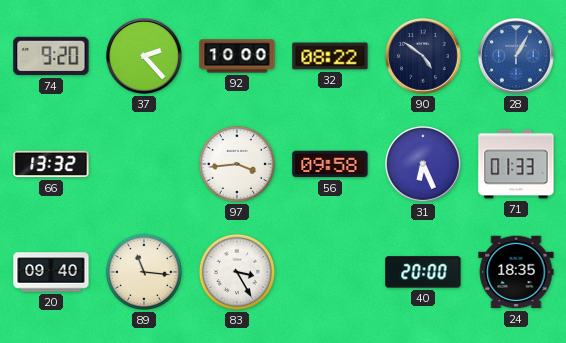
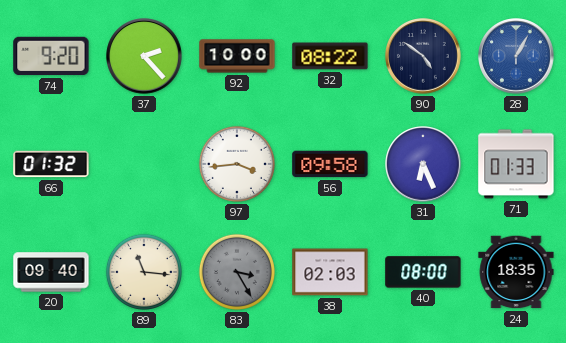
66: 13:32 -> 01:32 (51, 164)
83 dial: white -> grey (237, 272)
38: none -> 02:03 (330, 272)
40: 20:00 -> 08:00 (423, 272)
